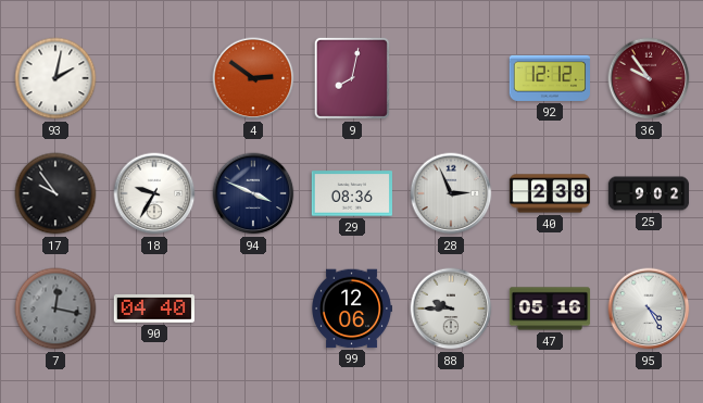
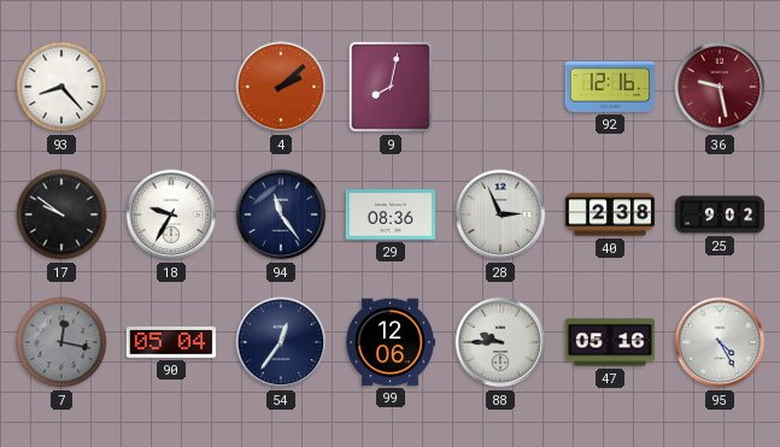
93: 2:02 -> 8:23 (61, 87)
4: 2:51 -> 2:08 (281, 87)
92: 12:12 -> 12:16 (609, 87)
36: 9:54 -> 9:28 (720, 87)
17: 9:54 -> 9:51 (61, 214)
94: 3:49 -> 11:24 (281, 214)
90: 04:40 -> 05:04 (170, 342)
54: none -> 12:36 (281, 342)
